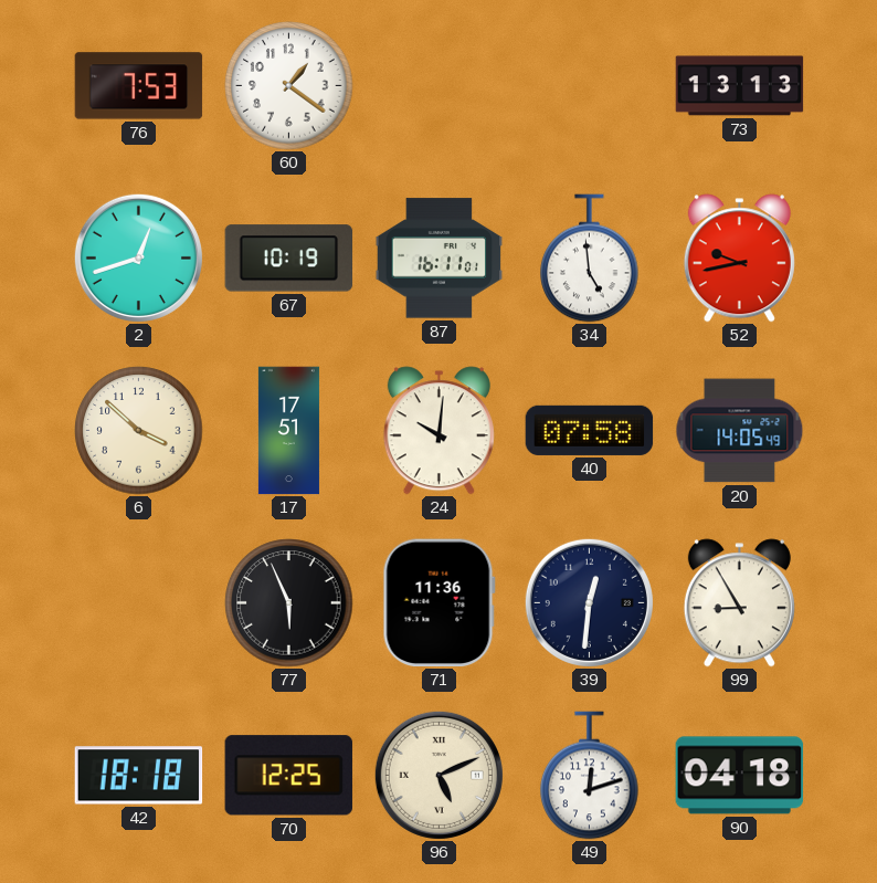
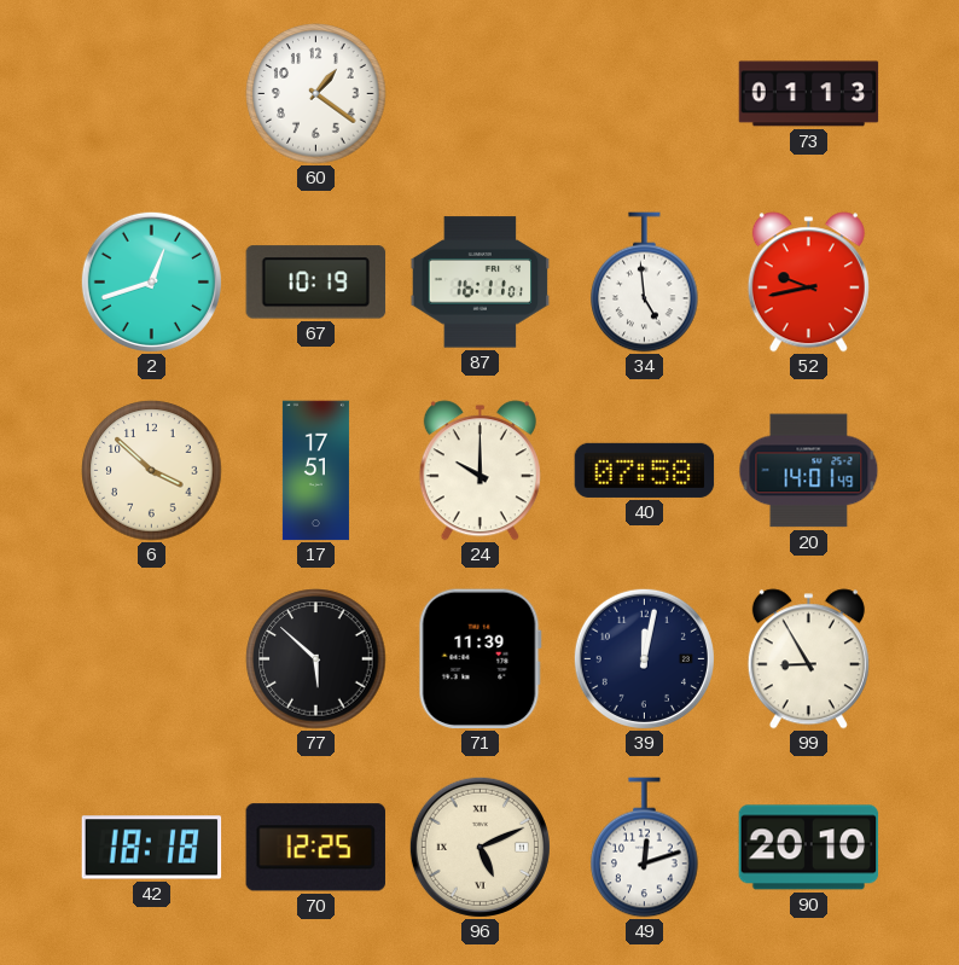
76: 7:53 -> none (139, 86)
73: 13:13 -> 01:13 (809, 94)
24: 10:01 -> 10:00 (479, 471)
20: 14:05 -> 14:01 (809, 471)
77: 5:56 -> 5:52 (316, 659)
71: 11:36 -> 11:39 (479, 659)
39: 12:31 -> 12:02 (644, 658)
90: 04:18 -> 20:10 (809, 848)
